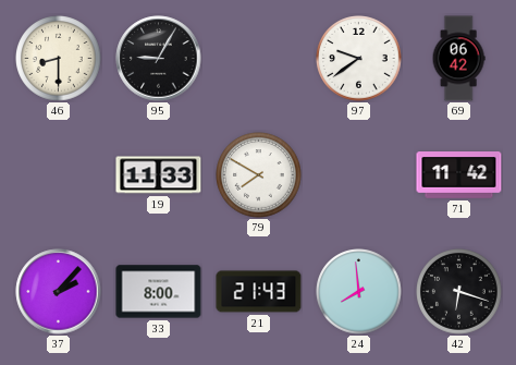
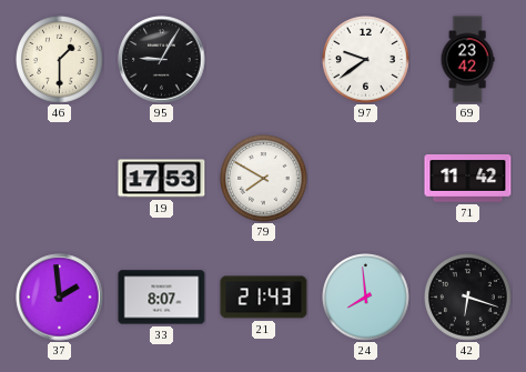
46: 8:30 -> 1:30 (60, 60)
69: 06:42 -> 23:42 (467, 60)
19: 11:33 -> 17:53 (162, 179)
37: 2:07 -> 1:59 (60, 298)
33: 8:00 -> 8:07 (162, 298)
